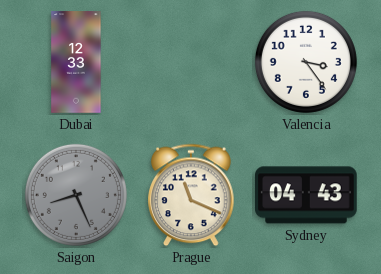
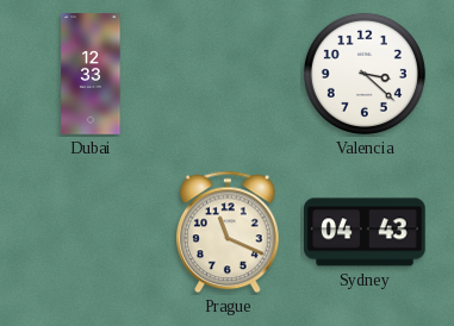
Valencia: 3:24 -> 3:22 (365, 74)
Saigon: 8:26 -> none (76, 195)
